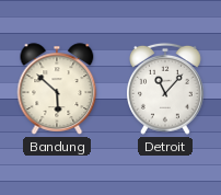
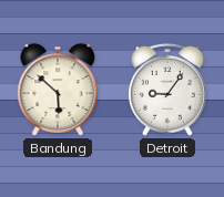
Detroit: 11:07 -> 9:06 (169, 90)
